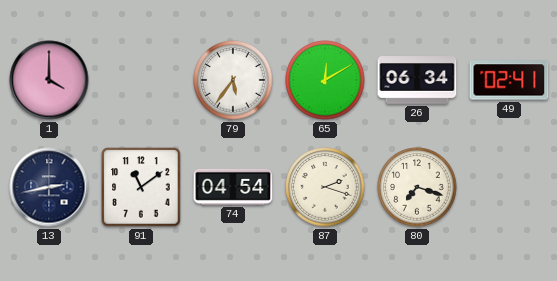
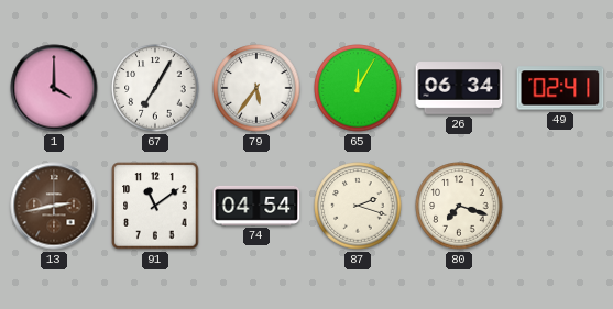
67: none -> 7:05 (155, 88)
65: 12:10 -> 12:05 (358, 88)
13 dial: navy -> brown (54, 206)
